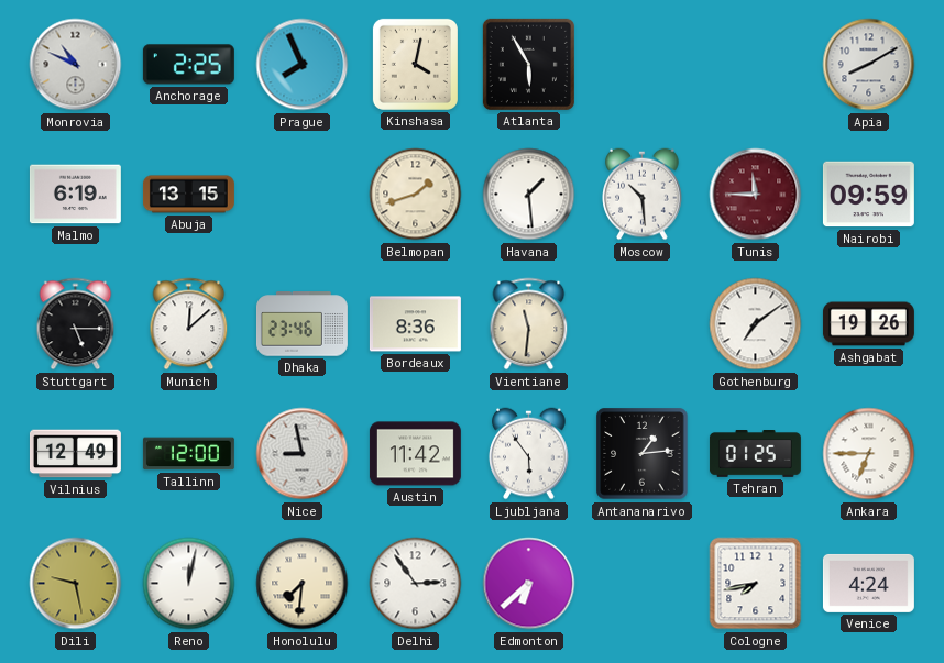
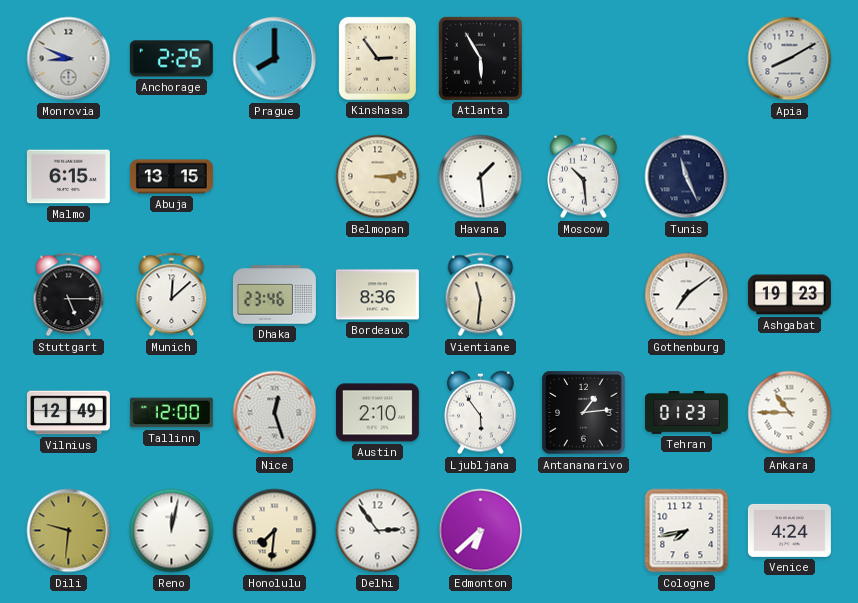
Monrovia: 10:49 -> 8:49 (69, 59)
Prague: 7:56 -> 8:00 (275, 59)
Kinshasa: 4:02 -> 2:54 (377, 58)
Malmo: 6:19 -> 6:15 (68, 177)
Belmopan: 1:42 -> 3:14 (378, 177)
Tunis: 11:45 -> 11:26 (687, 177)
Tunis dial: burgundy -> navy (687, 177)
Nairobi: 09:59 -> none (868, 195)
Ashgabat: 19:26 -> 19:23 (789, 295)
Nice: 8:58 -> 12:27 (275, 413)
Austin: 11:42 -> 2:10 (377, 413)
Tehran: 01:25 -> 01:23 (686, 413)
Ankara: 6:45 -> 10:45 (790, 413)
Dili: 9:28 -> 9:31 (69, 531)
